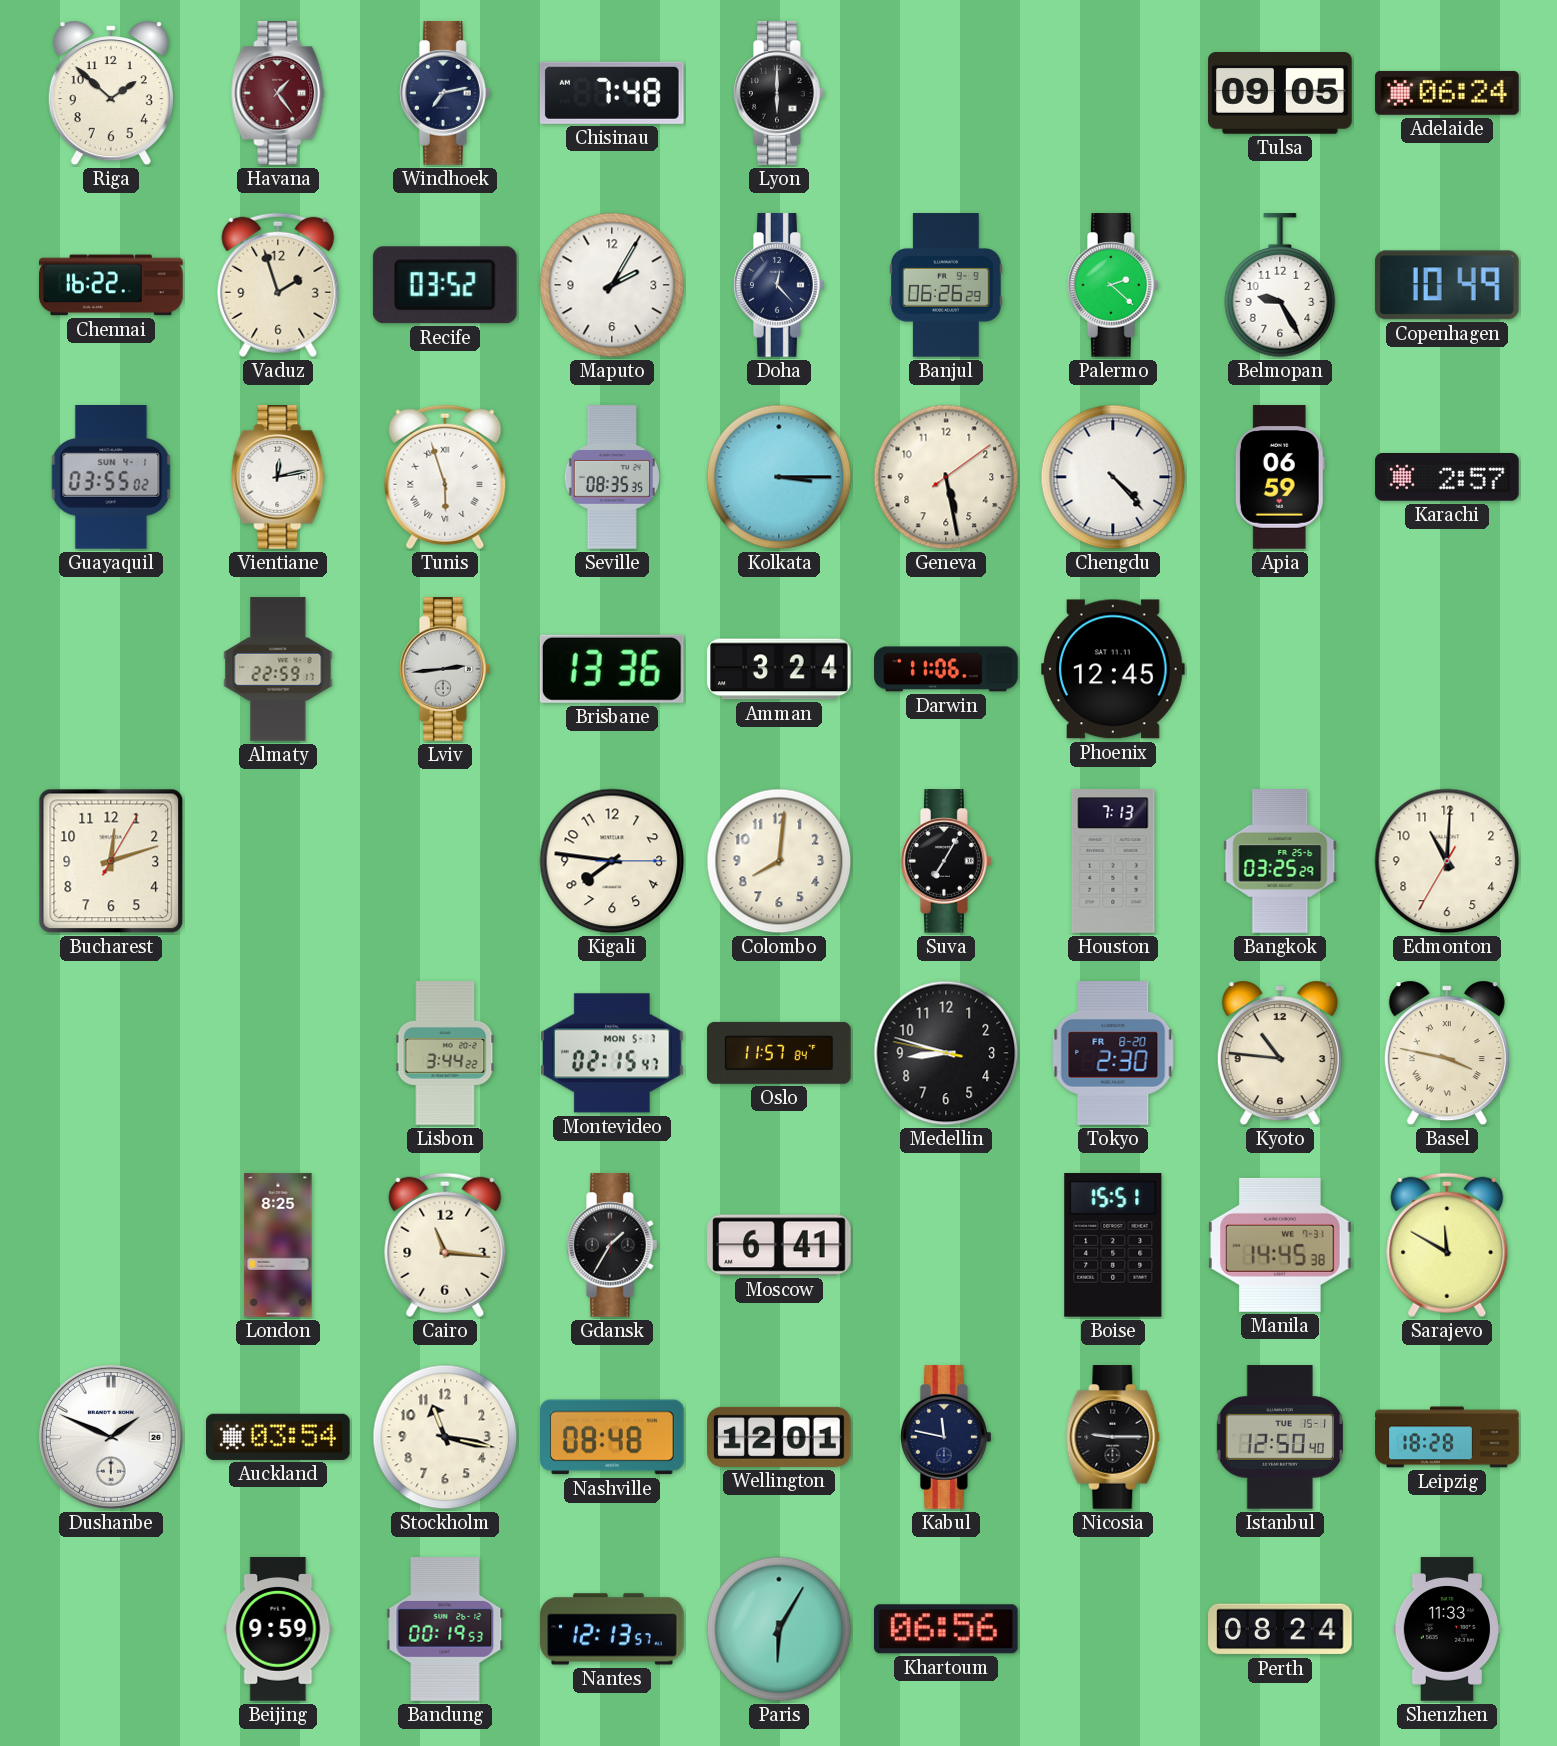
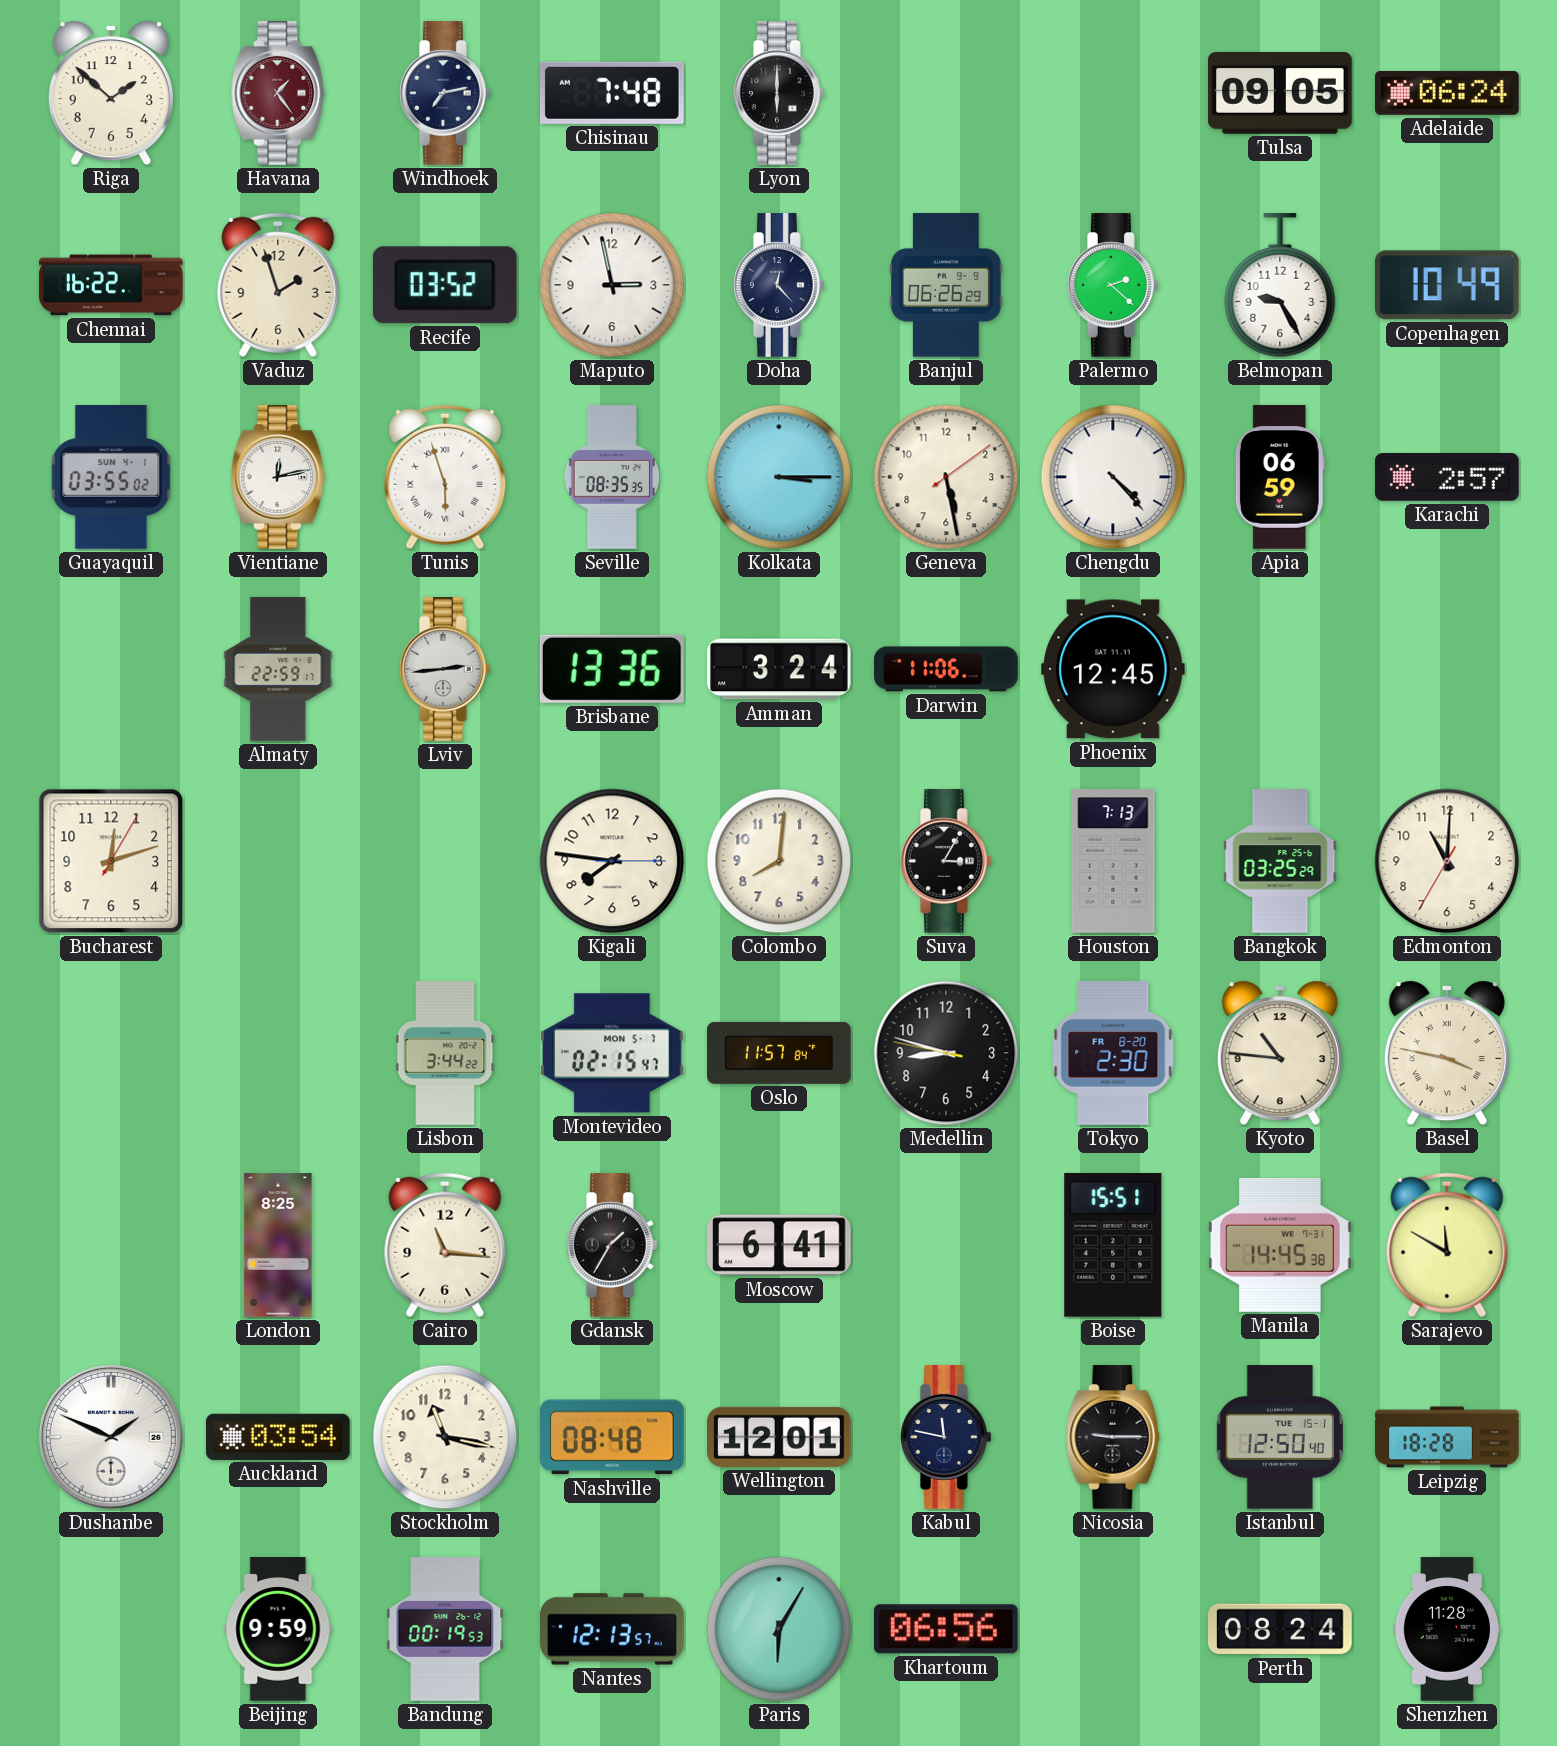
Maputo: 2:05 -> 2:58 (612, 285)
Suva: 7:05 -> 3:05 (947, 861)
Shenzhen: 11:33 -> 11:28 (1447, 1629)
